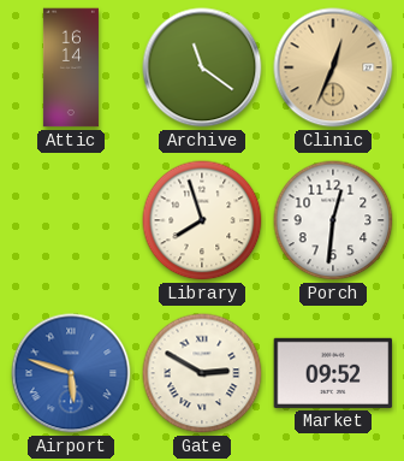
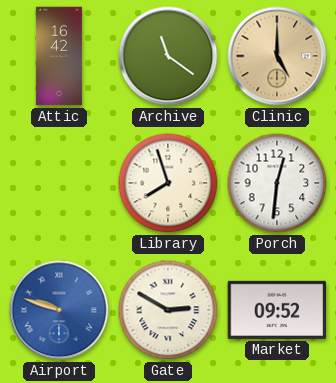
Attic: 16:14 -> 16:42 (59, 56)
Clinic: 12:34 -> 5:00 (277, 56)
Airport: 5:48 -> 9:48 (59, 310)
